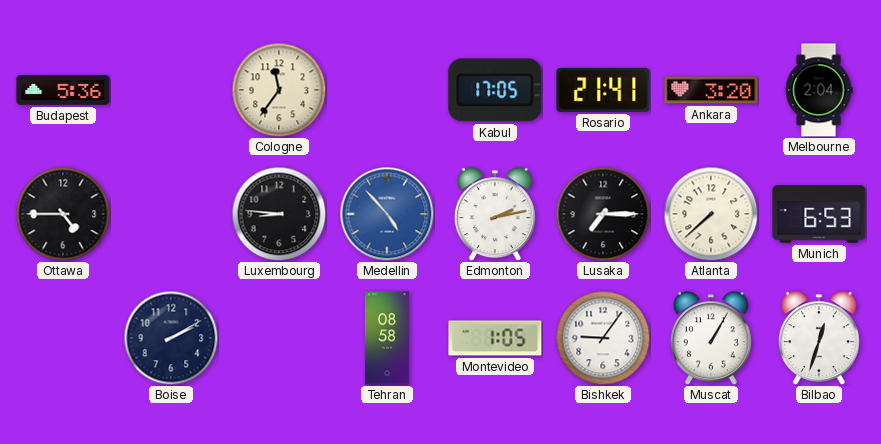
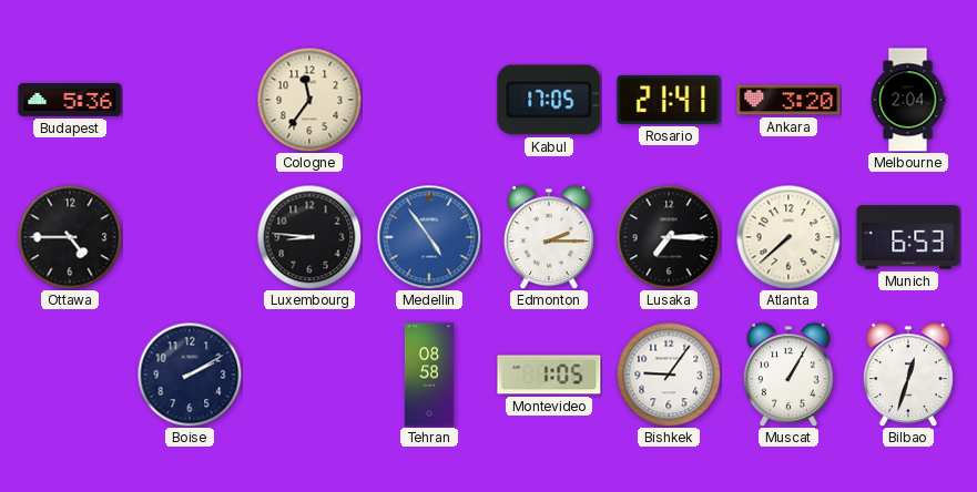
Medellin: 4:53 -> 4:54 (429, 237)
Edmonton: 2:13 -> 2:15 (549, 237)
